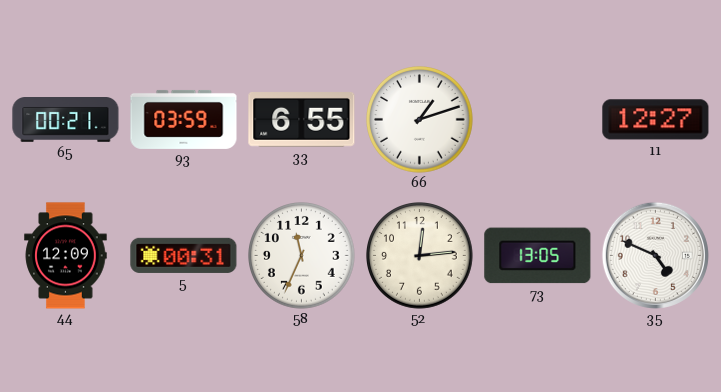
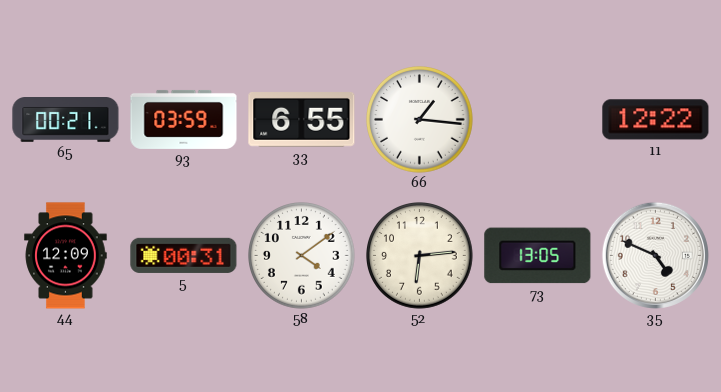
66: 1:12 -> 1:16 (420, 120)
11: 12:27 -> 12:22 (656, 120)
58: 11:34 -> 4:09 (302, 256)
52: 12:14 -> 6:14 (420, 256)
